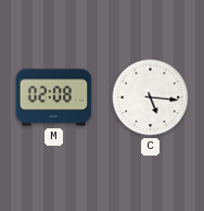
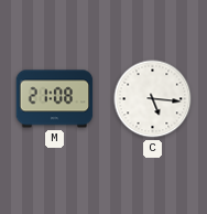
M: 02:08 -> 21:08 (55, 99)
